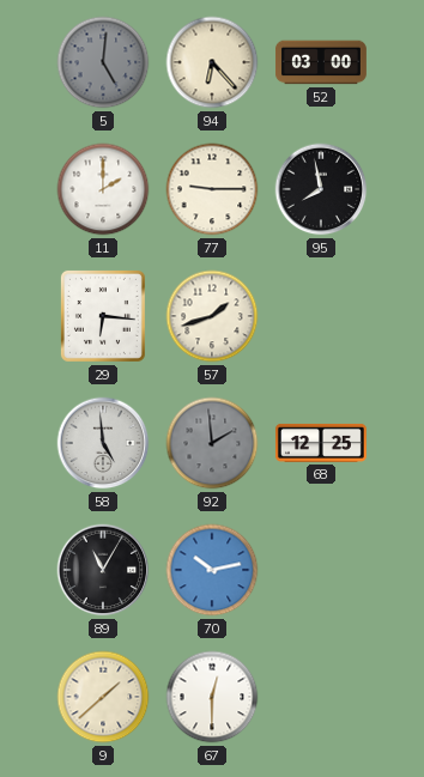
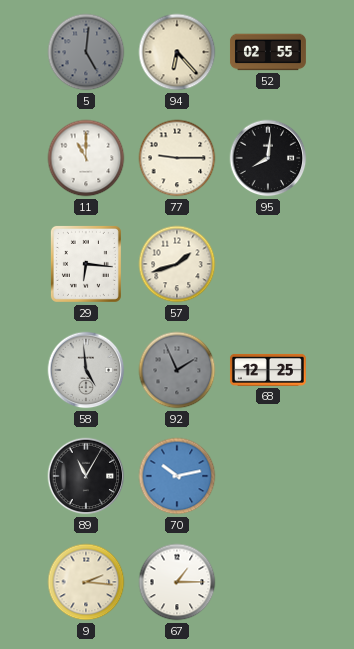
52: 03:00 -> 02:55 (268, 52)
11: 2:00 -> 11:00 (86, 158)
95: 7:58 -> 8:01 (268, 158)
92: 1:59 -> 1:56 (177, 370)
9: 1:38 -> 2:16 (86, 582)
67: 12:30 -> 1:15 (177, 582)
